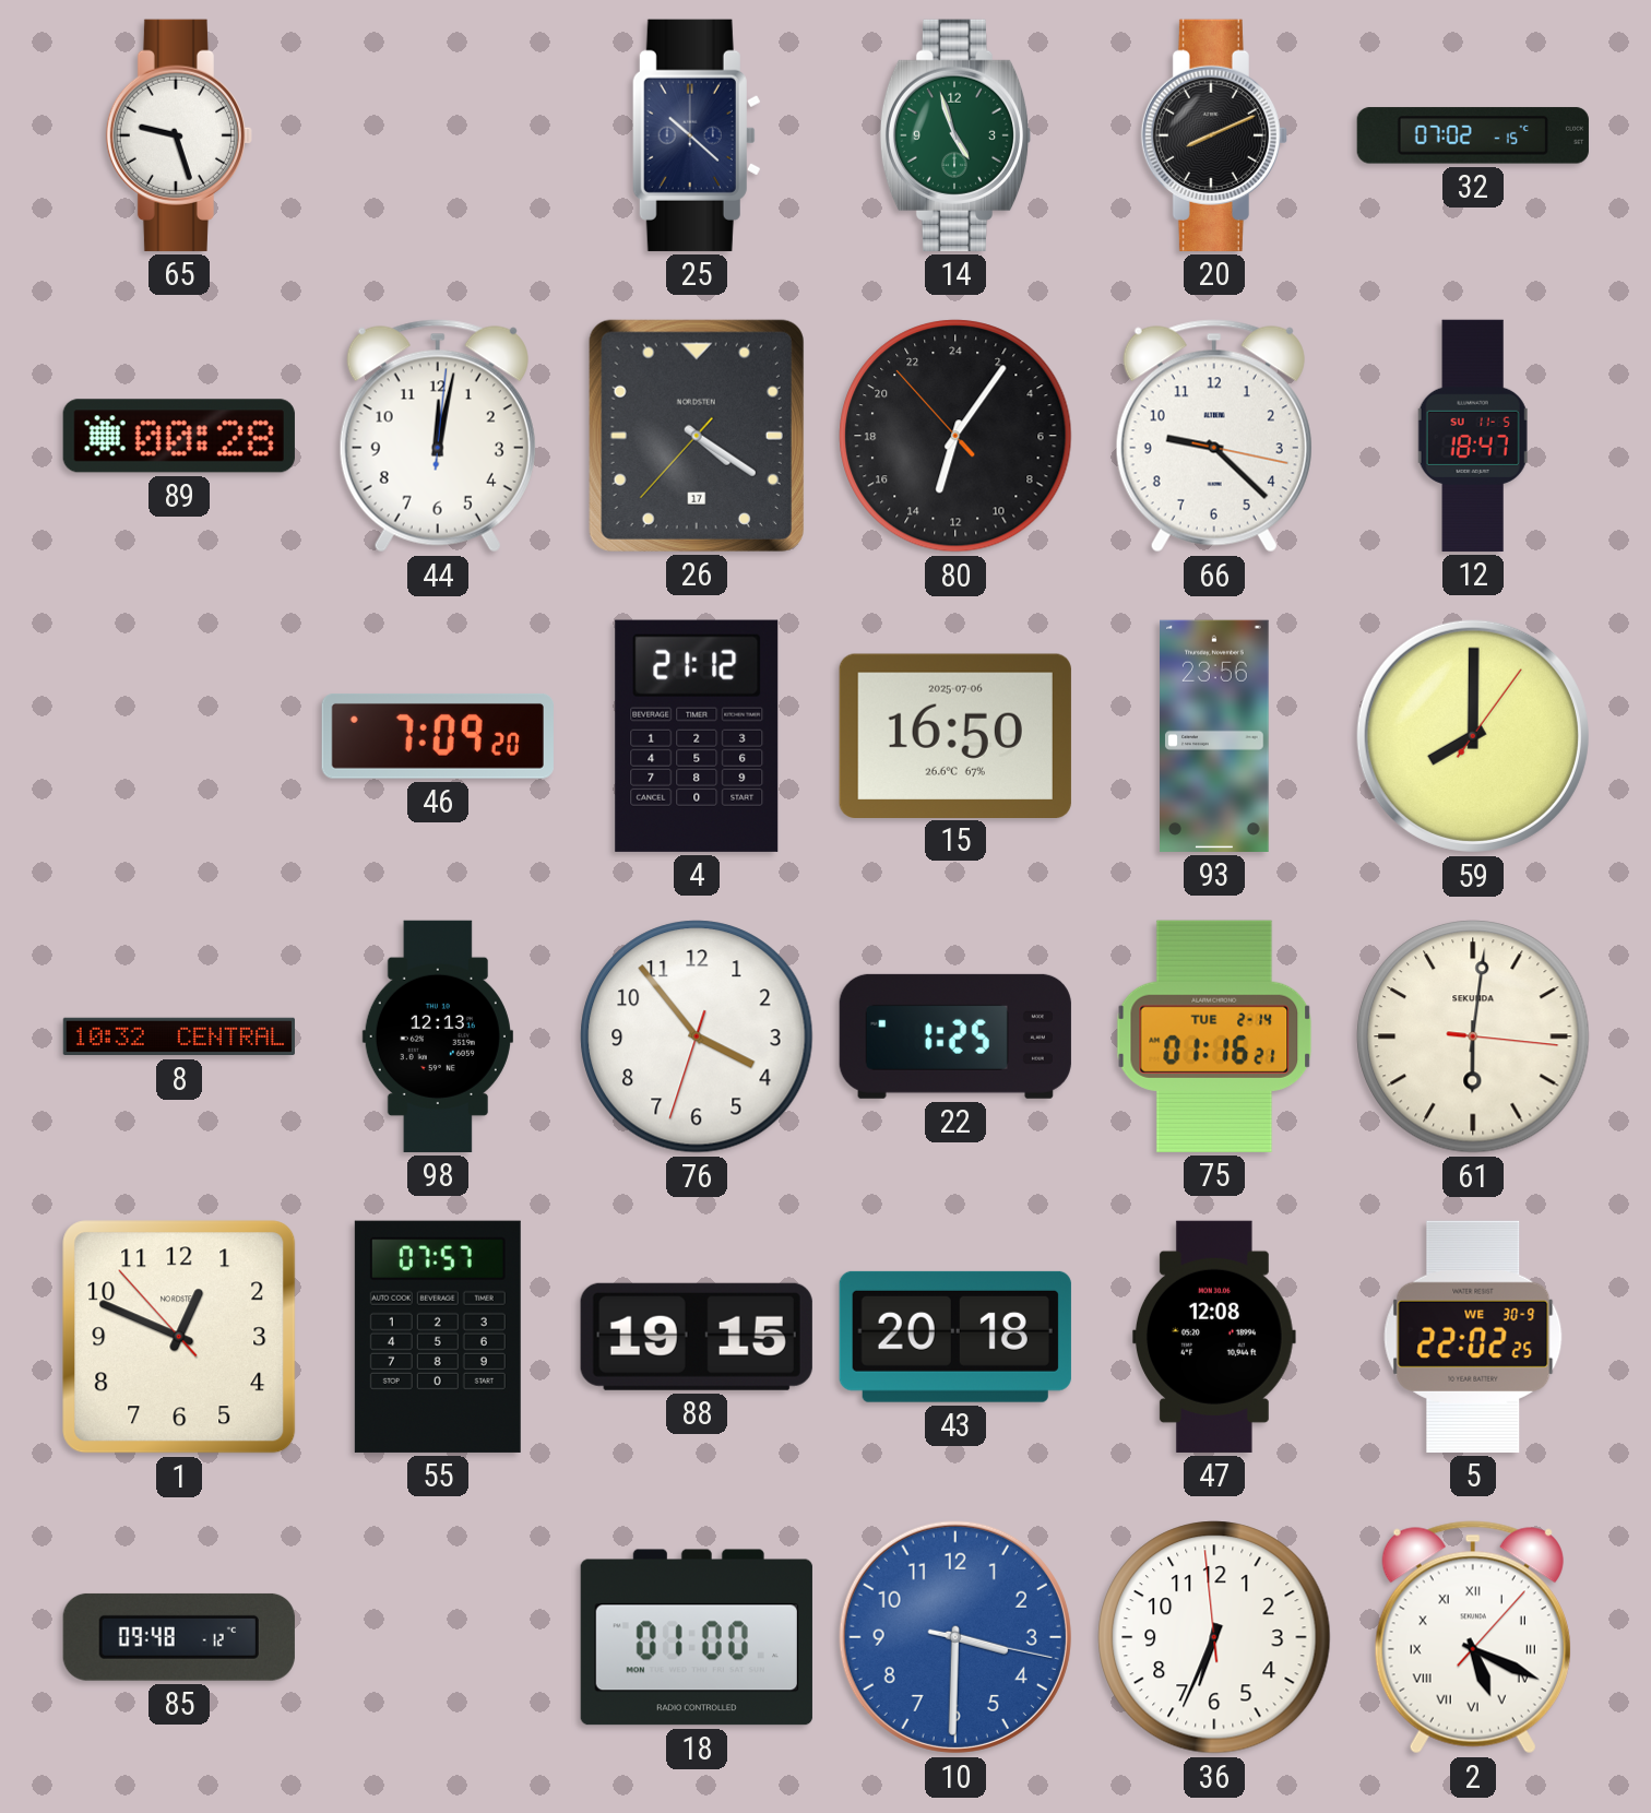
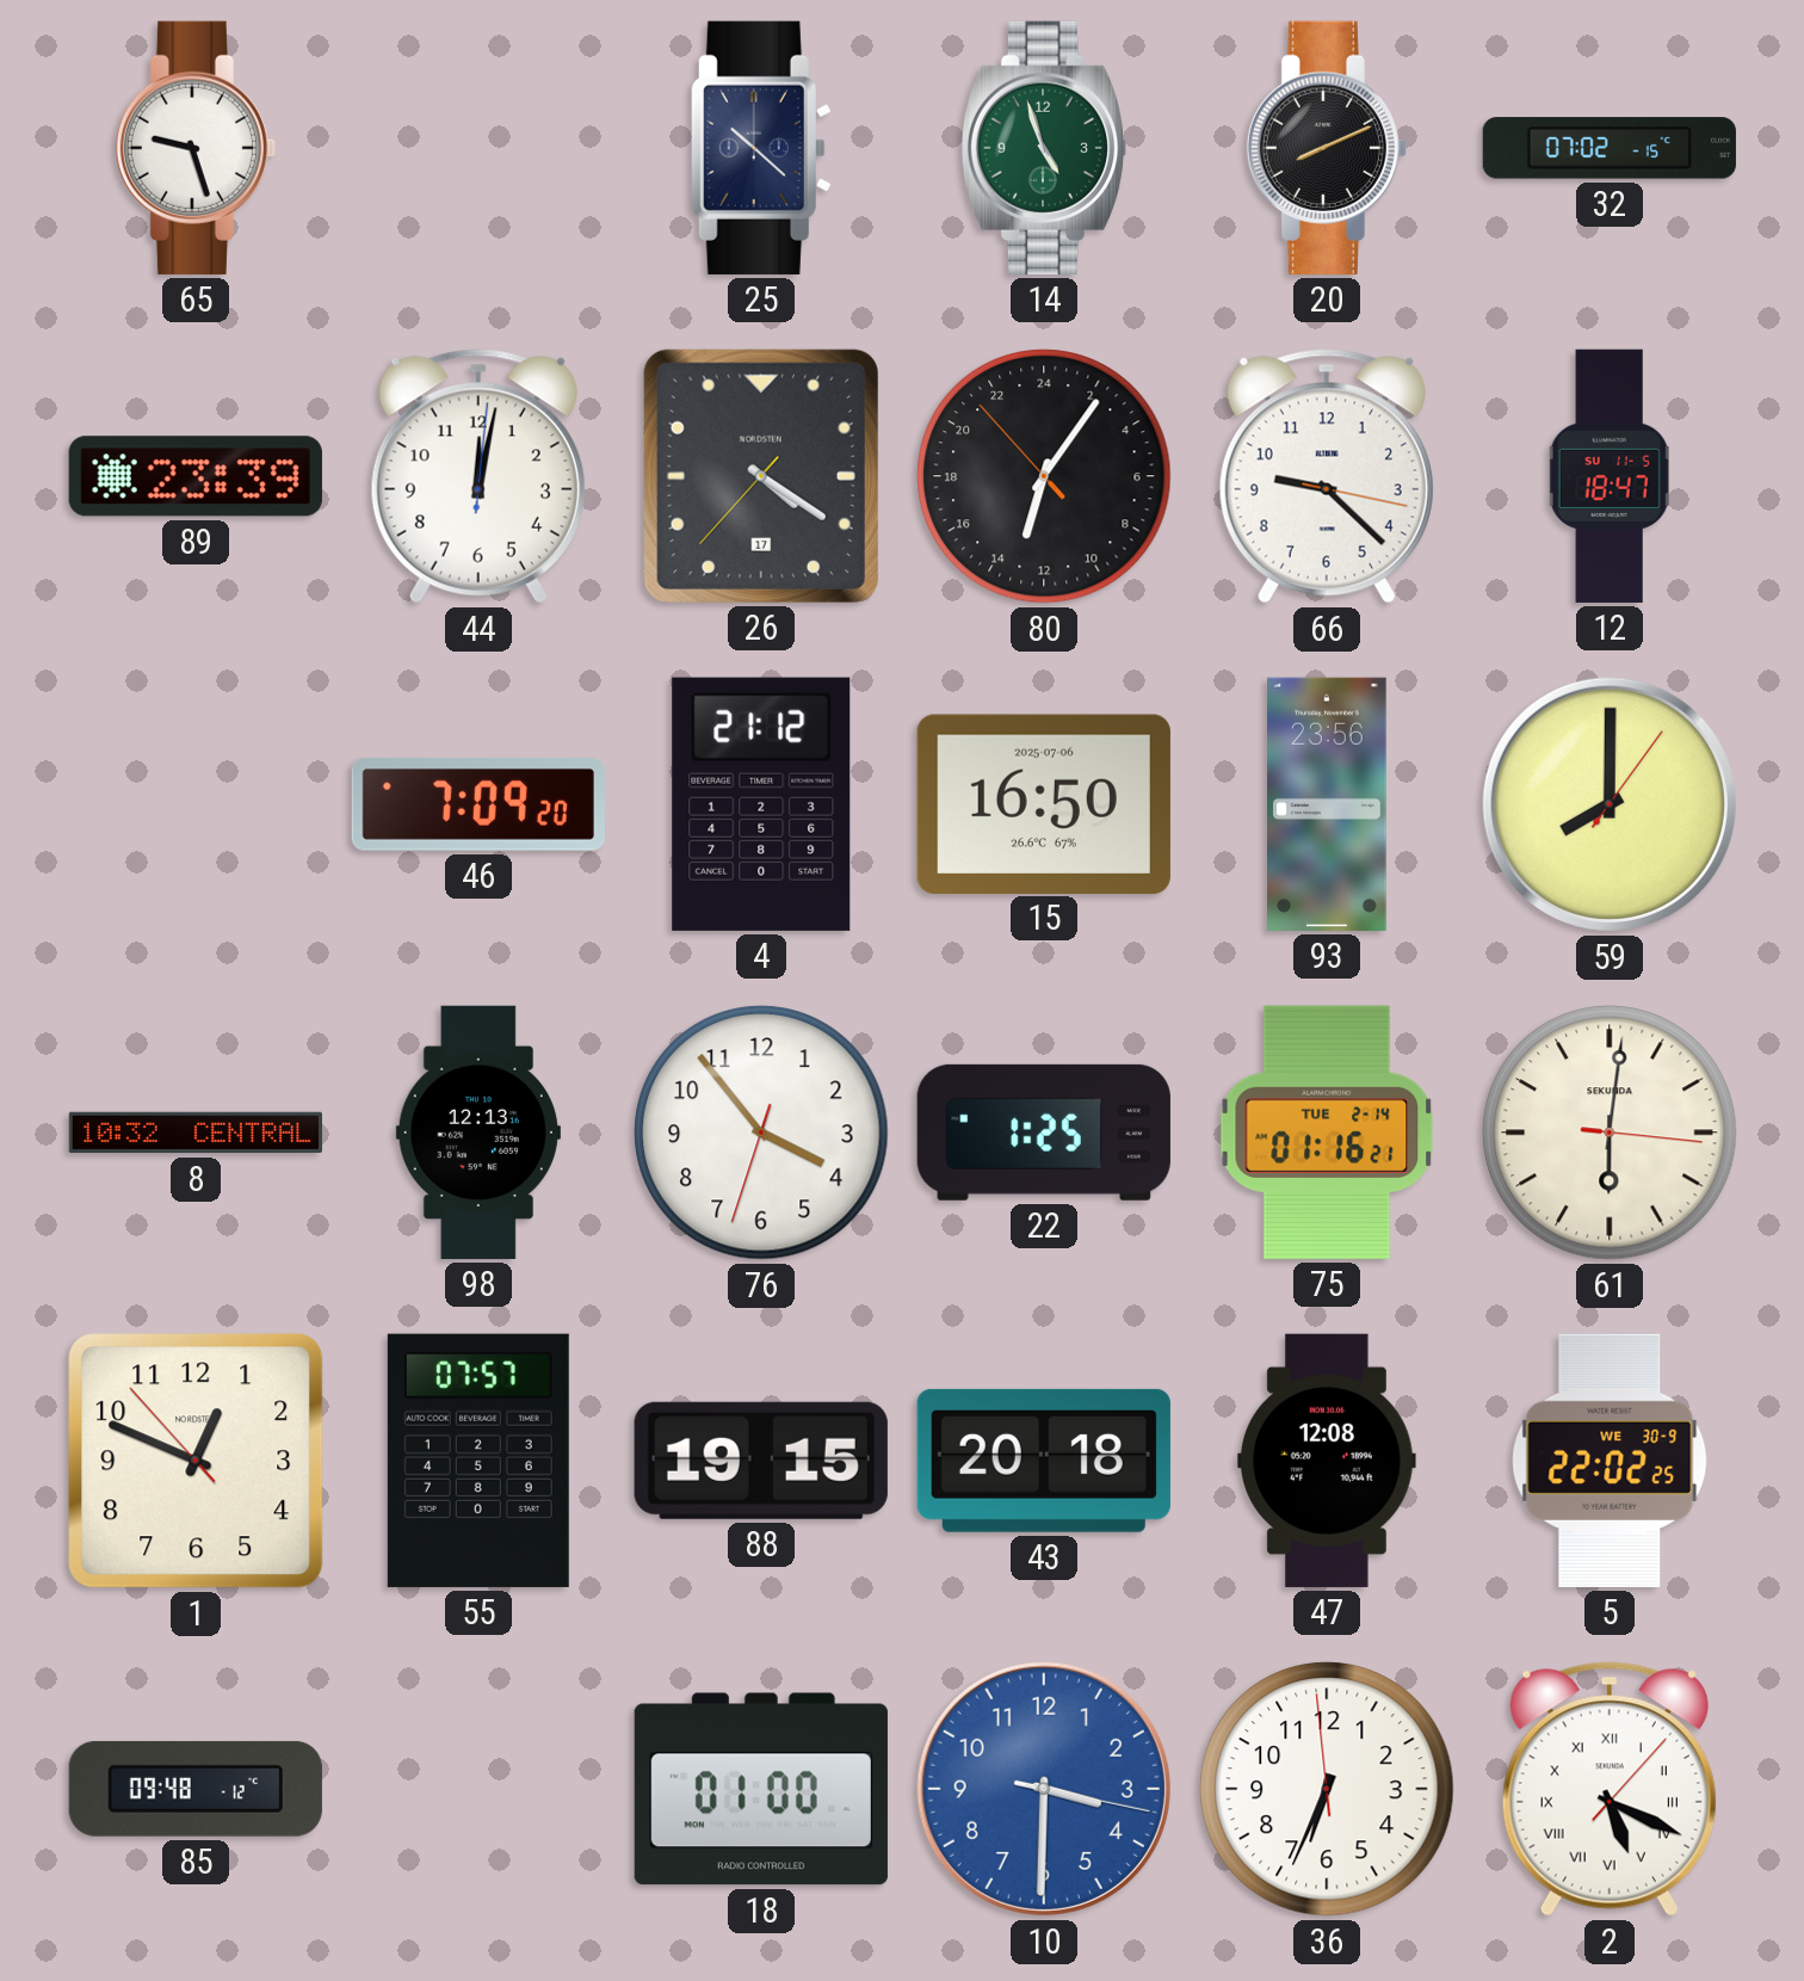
89: 00:28 -> 23:39 (196, 476)
